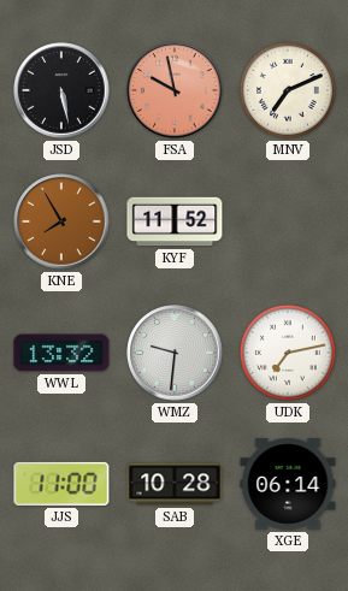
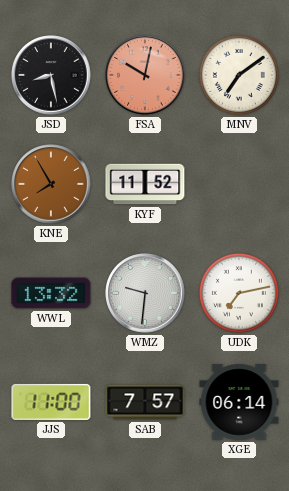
JSD: 5:28 -> 8:28 (51, 75)
FSA: 9:58 -> 10:02 (145, 75)
MNV: 7:11 -> 7:09 (239, 75)
SAB: 10:28 -> 7:57 (145, 402)
